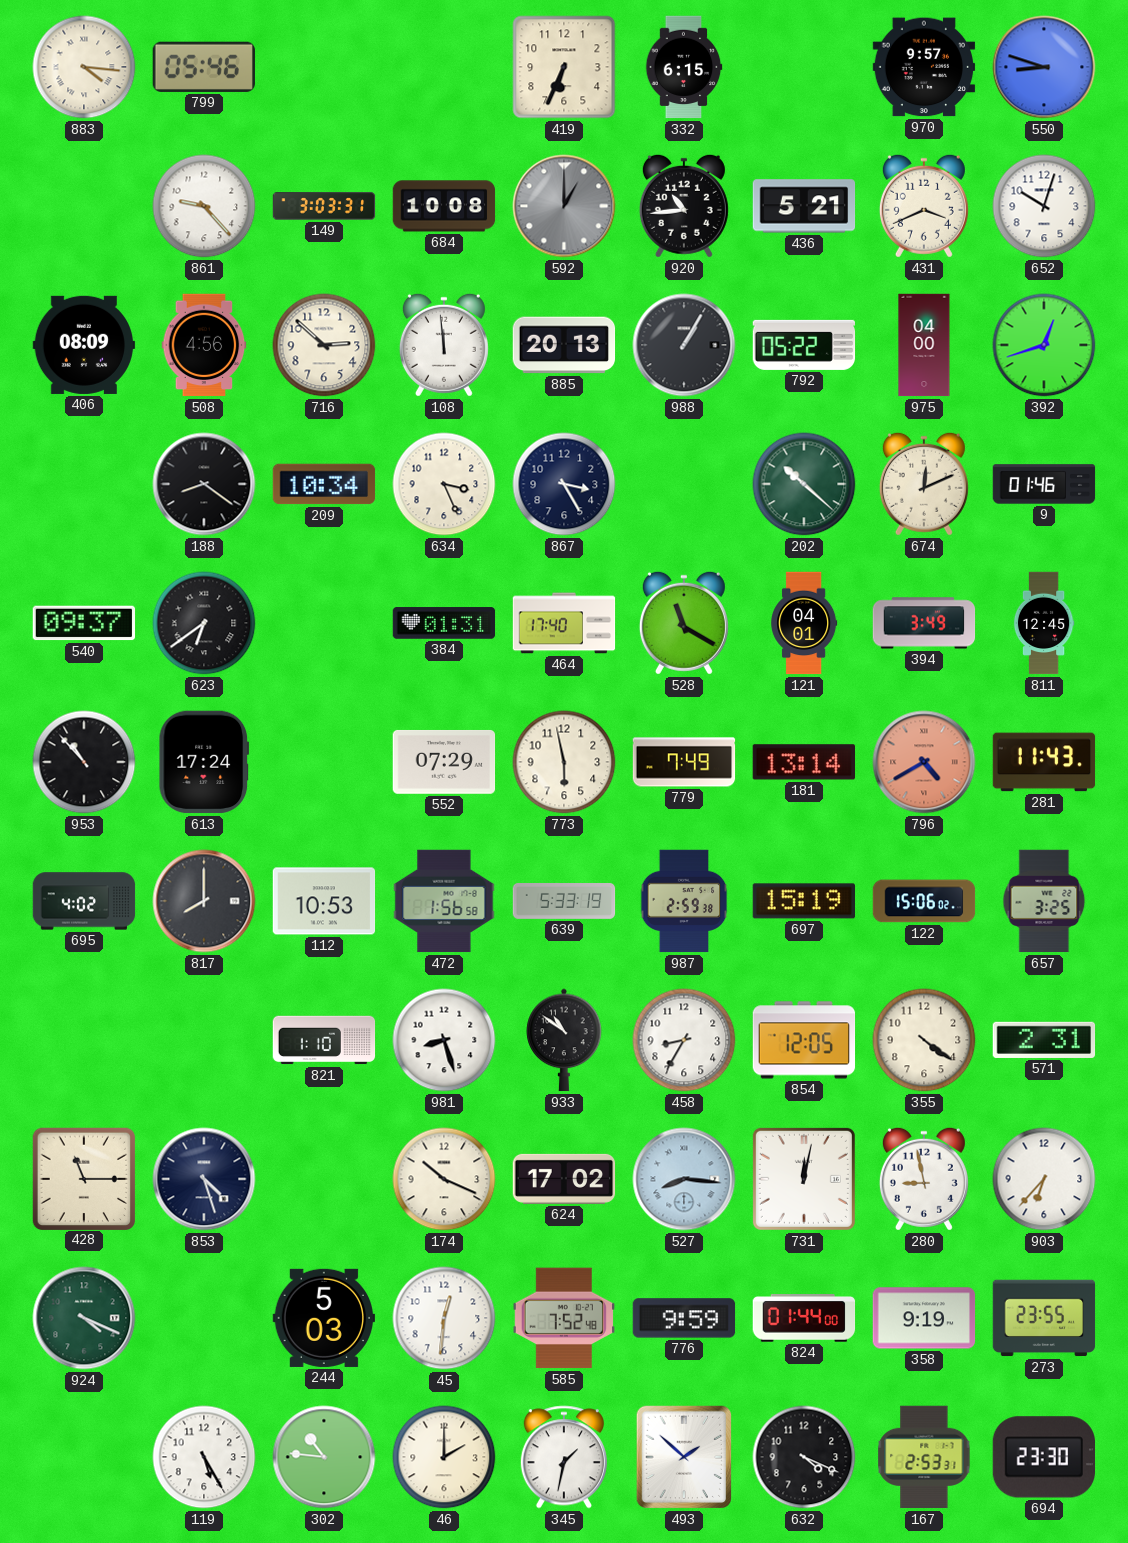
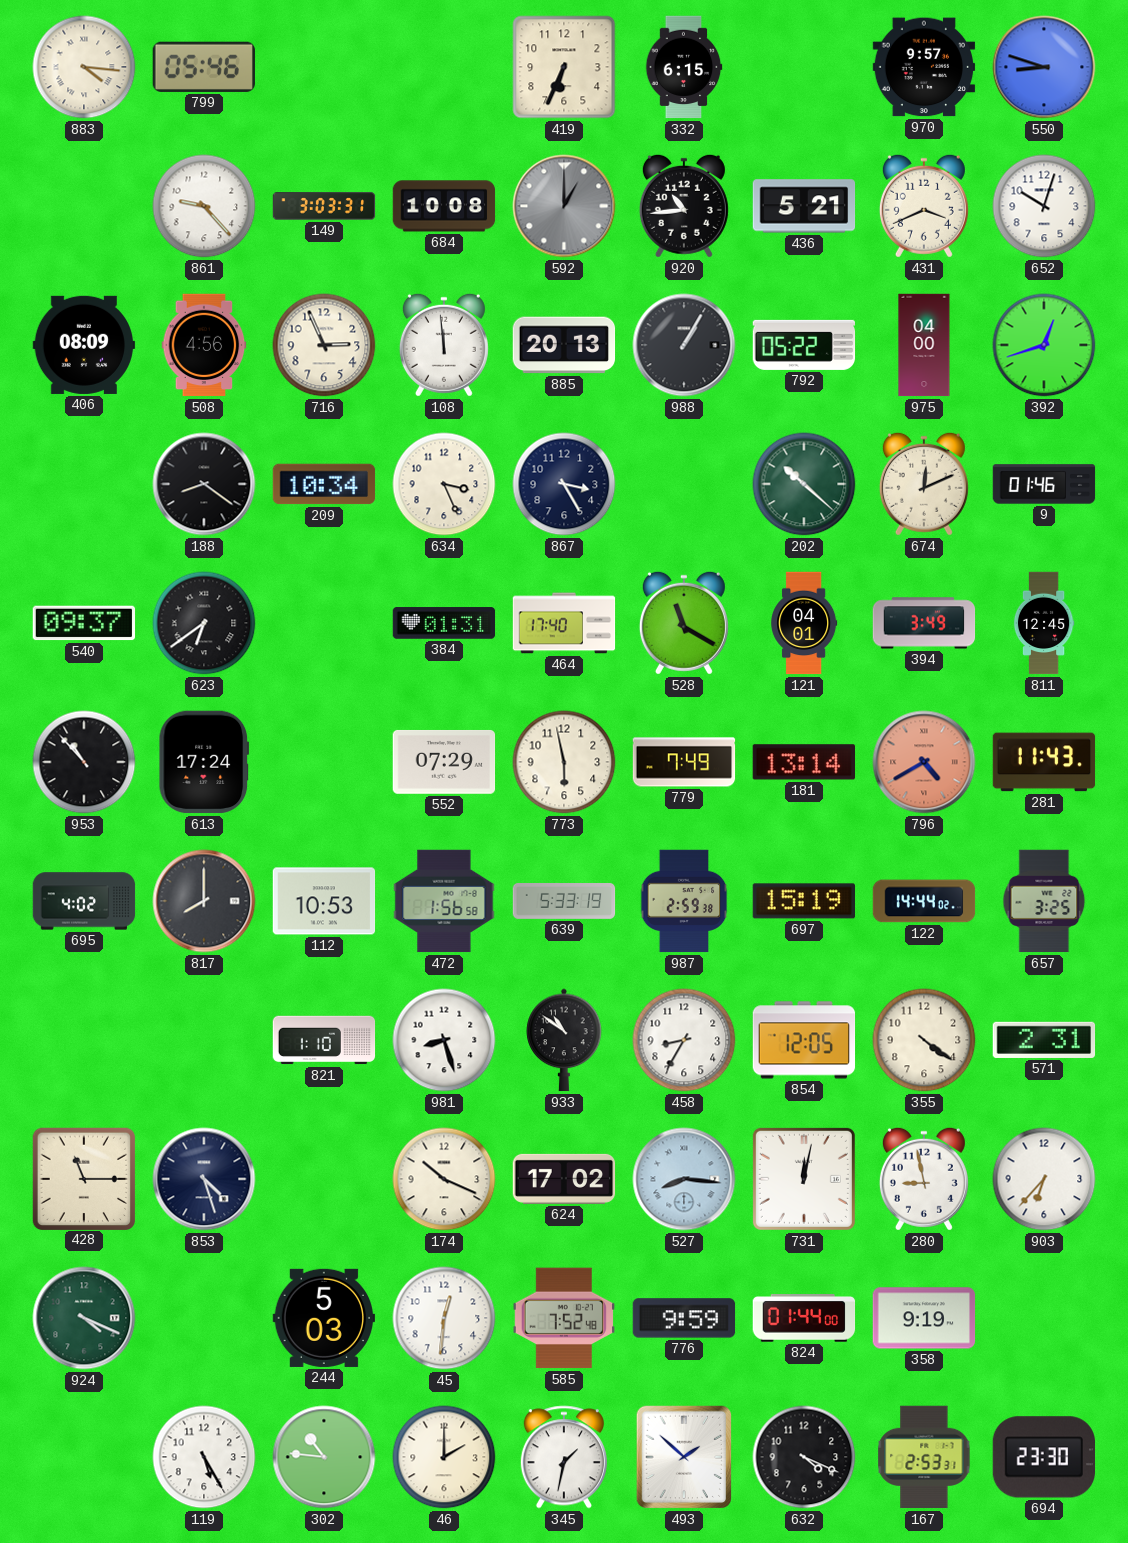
716: 2:52 -> 2:56 (324, 345)
122: 15:06 -> 14:44 (924, 901)
273: 23:55 -> none (1044, 1318)
